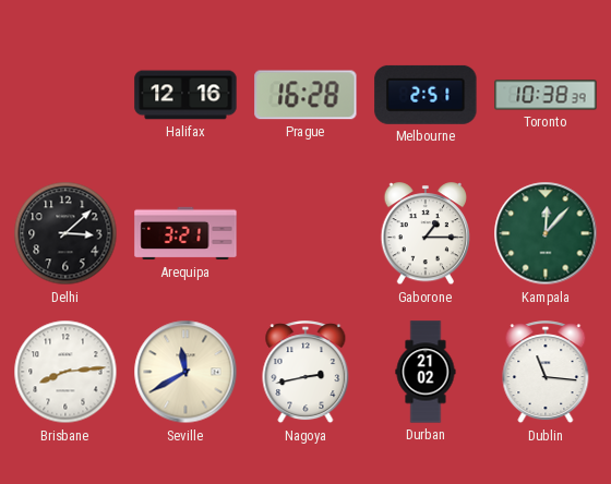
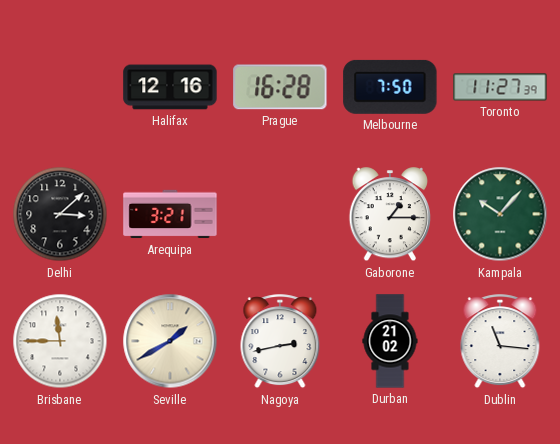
Melbourne: 2:51 -> 7:50 (390, 87)
Toronto: 10:38 -> 11:27 (500, 87)
Kampala: 12:07 -> 10:07 (500, 214)
Brisbane: 8:14 -> 11:45 (60, 341)
Seville: 11:40 -> 1:40 (170, 341)
